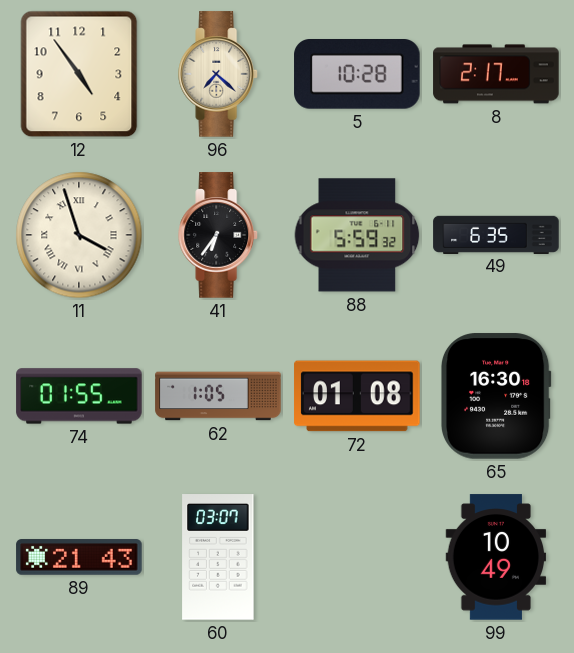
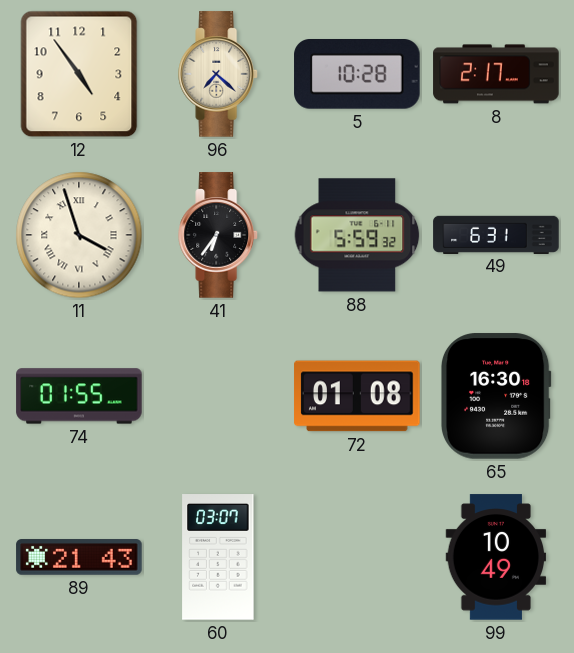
49: 6:35 -> 6:31 (496, 234)
62: 1:05 -> none (218, 396)
